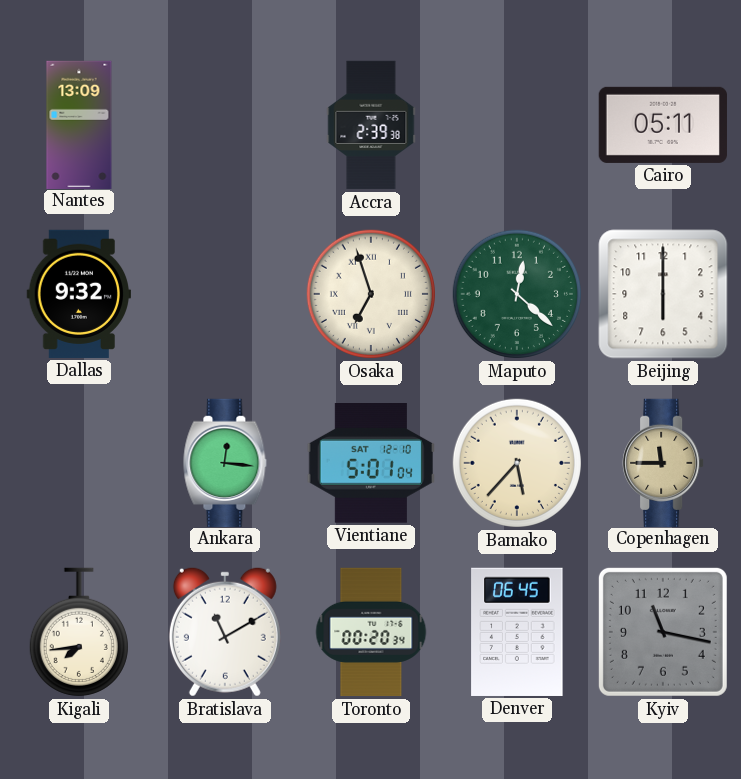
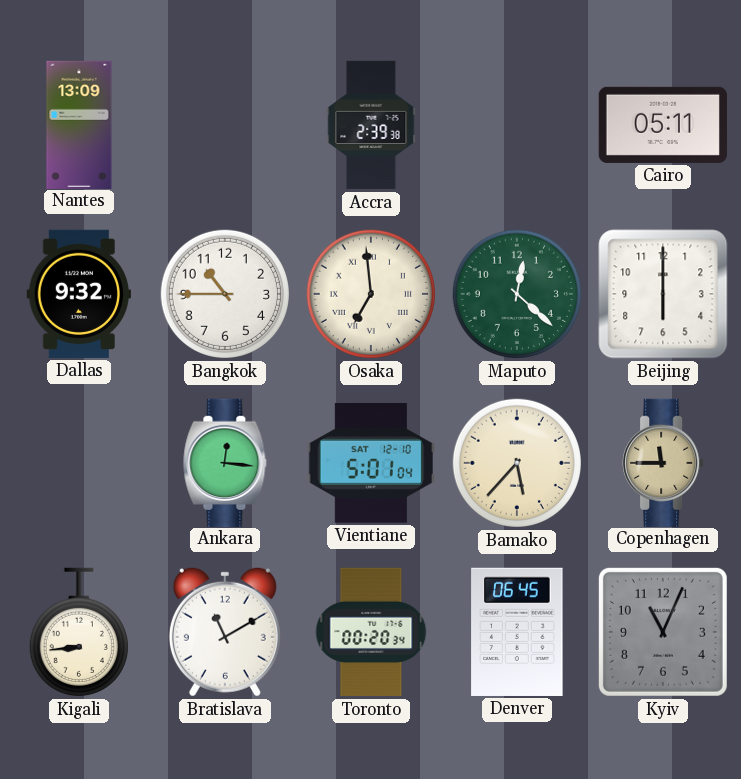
Bangkok: none -> 10:45 (225, 294)
Osaka: 6:57 -> 6:59 (371, 294)
Kigali: 7:44 -> 8:44 (79, 632)
Kyiv: 11:17 -> 11:04 (663, 632)
